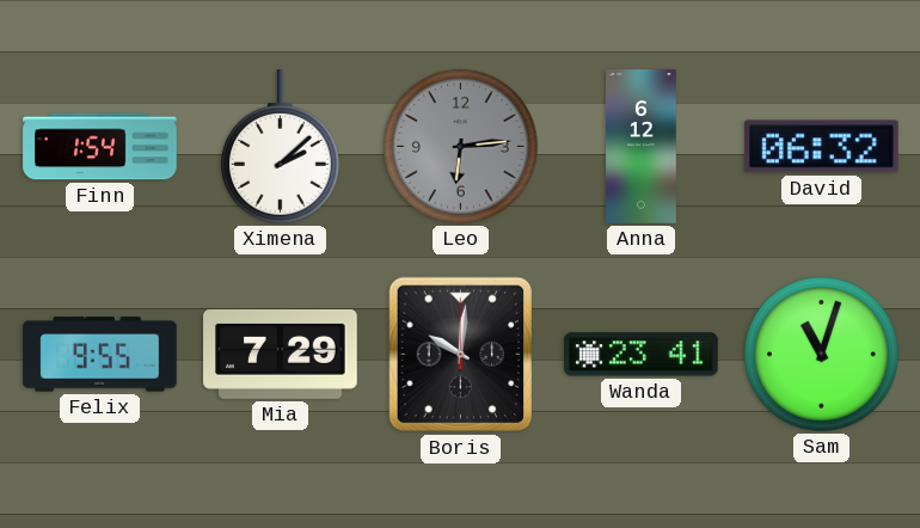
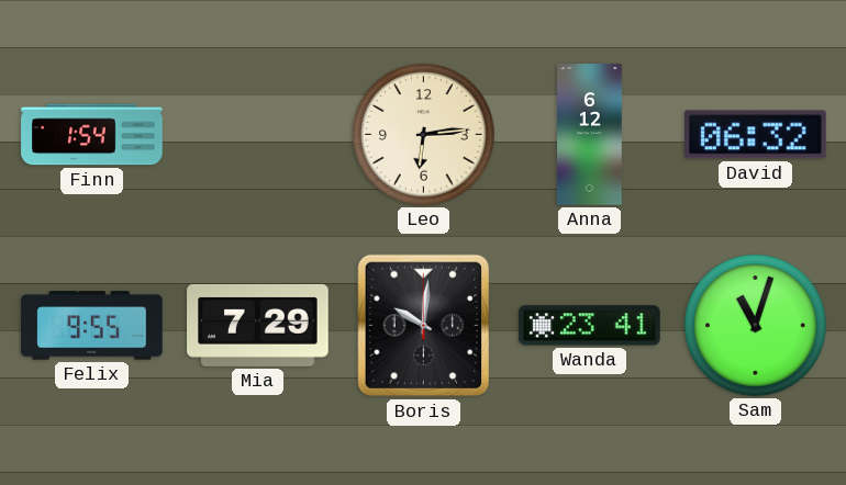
Ximena: 2:08 -> none (281, 147)
Leo dial: grey -> cream (424, 135)
